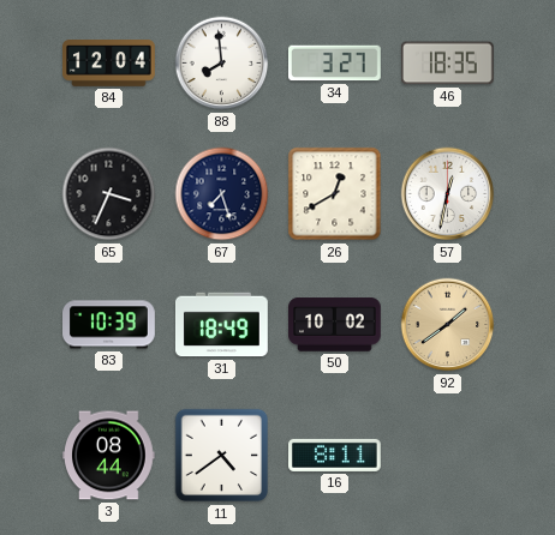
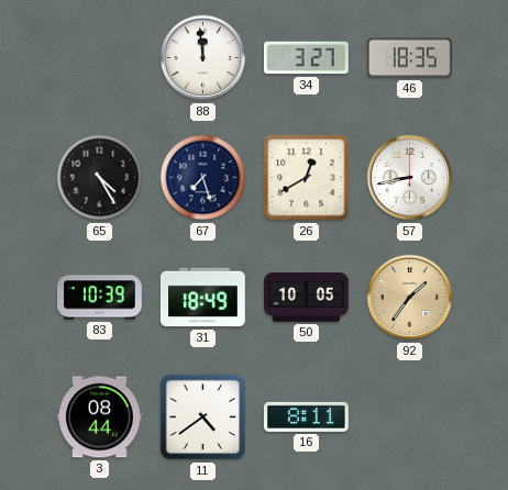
84: 12:04 -> none (109, 64)
88: 7:59 -> 11:59 (203, 58)
65: 3:34 -> 4:25 (100, 178)
57: 12:32 -> 8:43 (410, 178)
50: 10:02 -> 10:05 (307, 298)
92: 1:39 -> 1:36 (410, 298)
